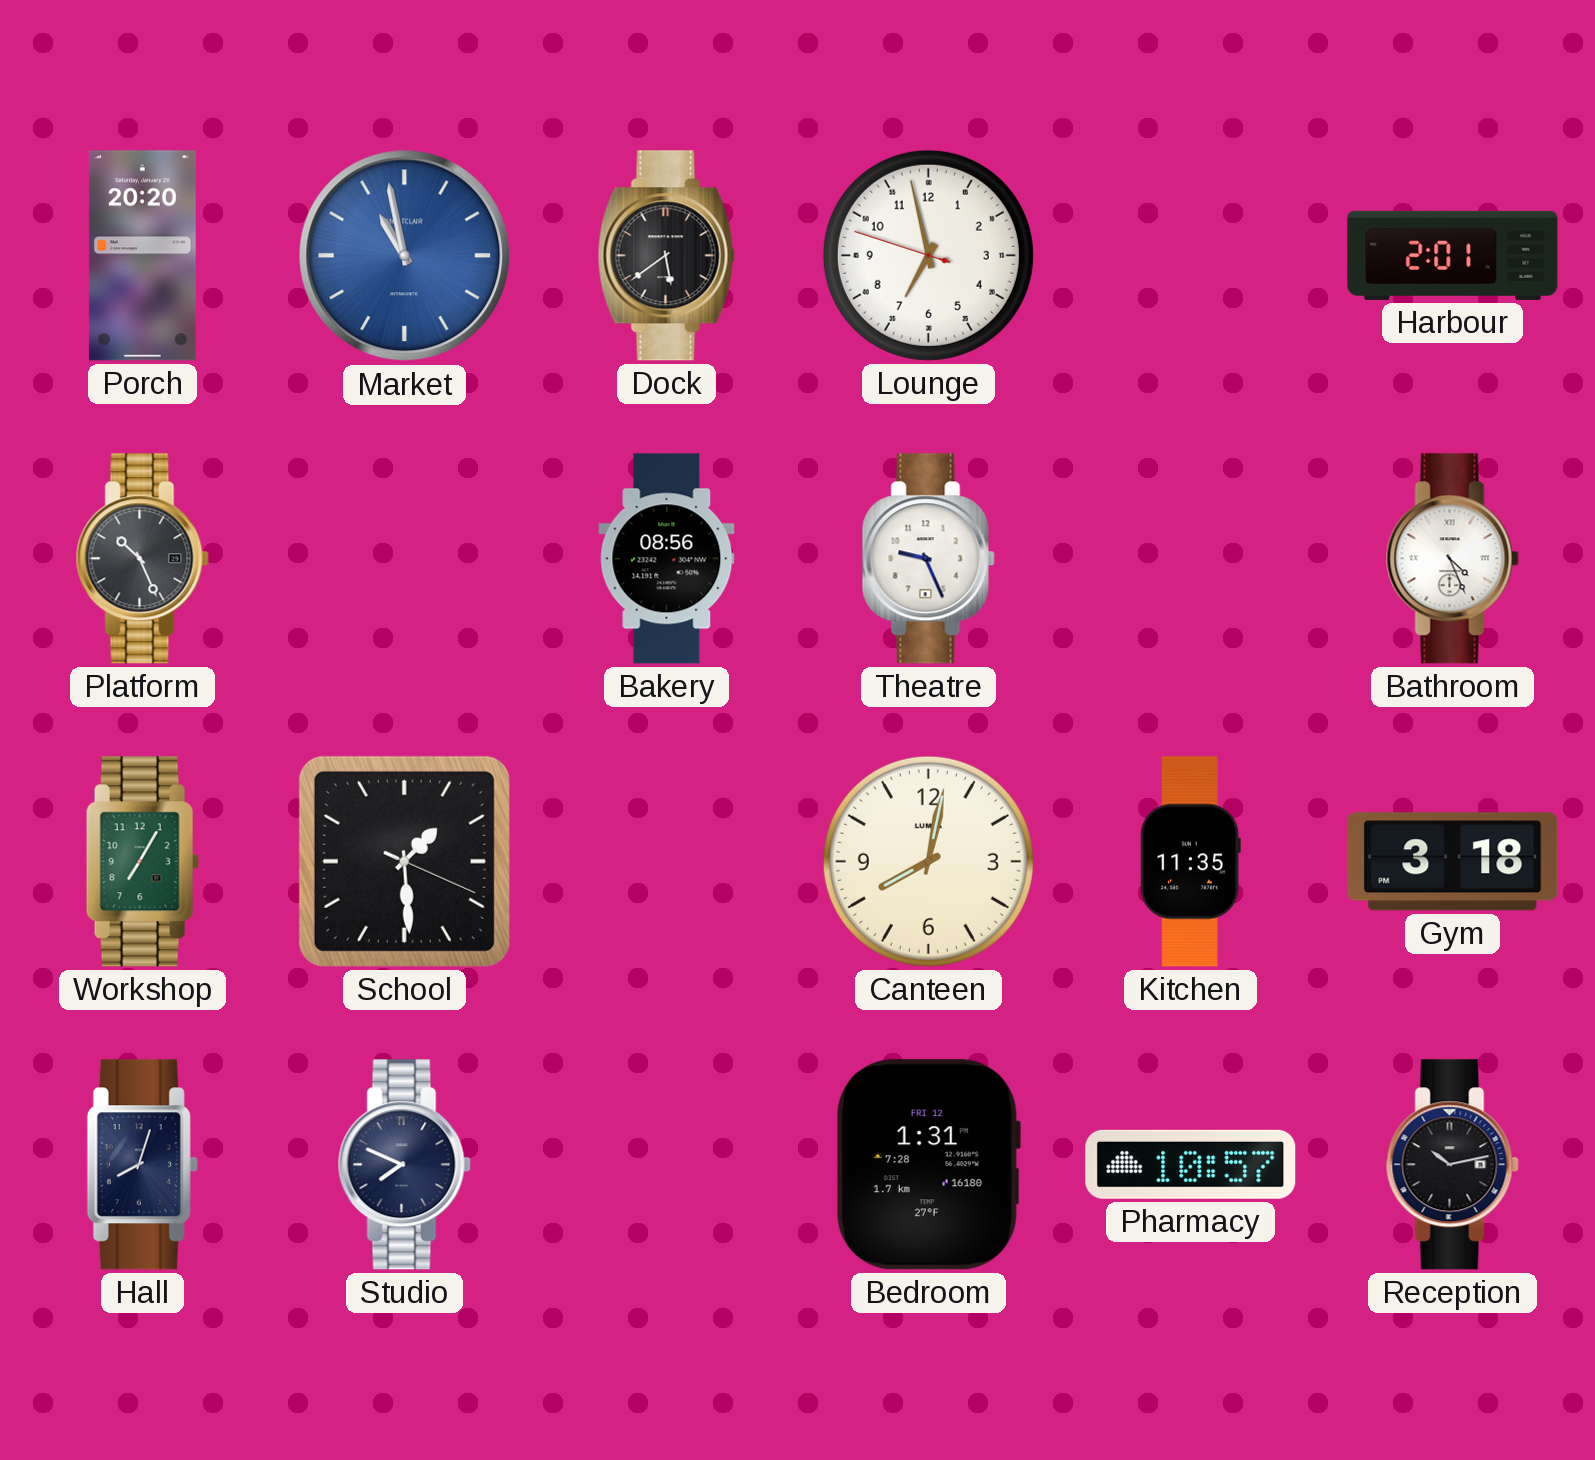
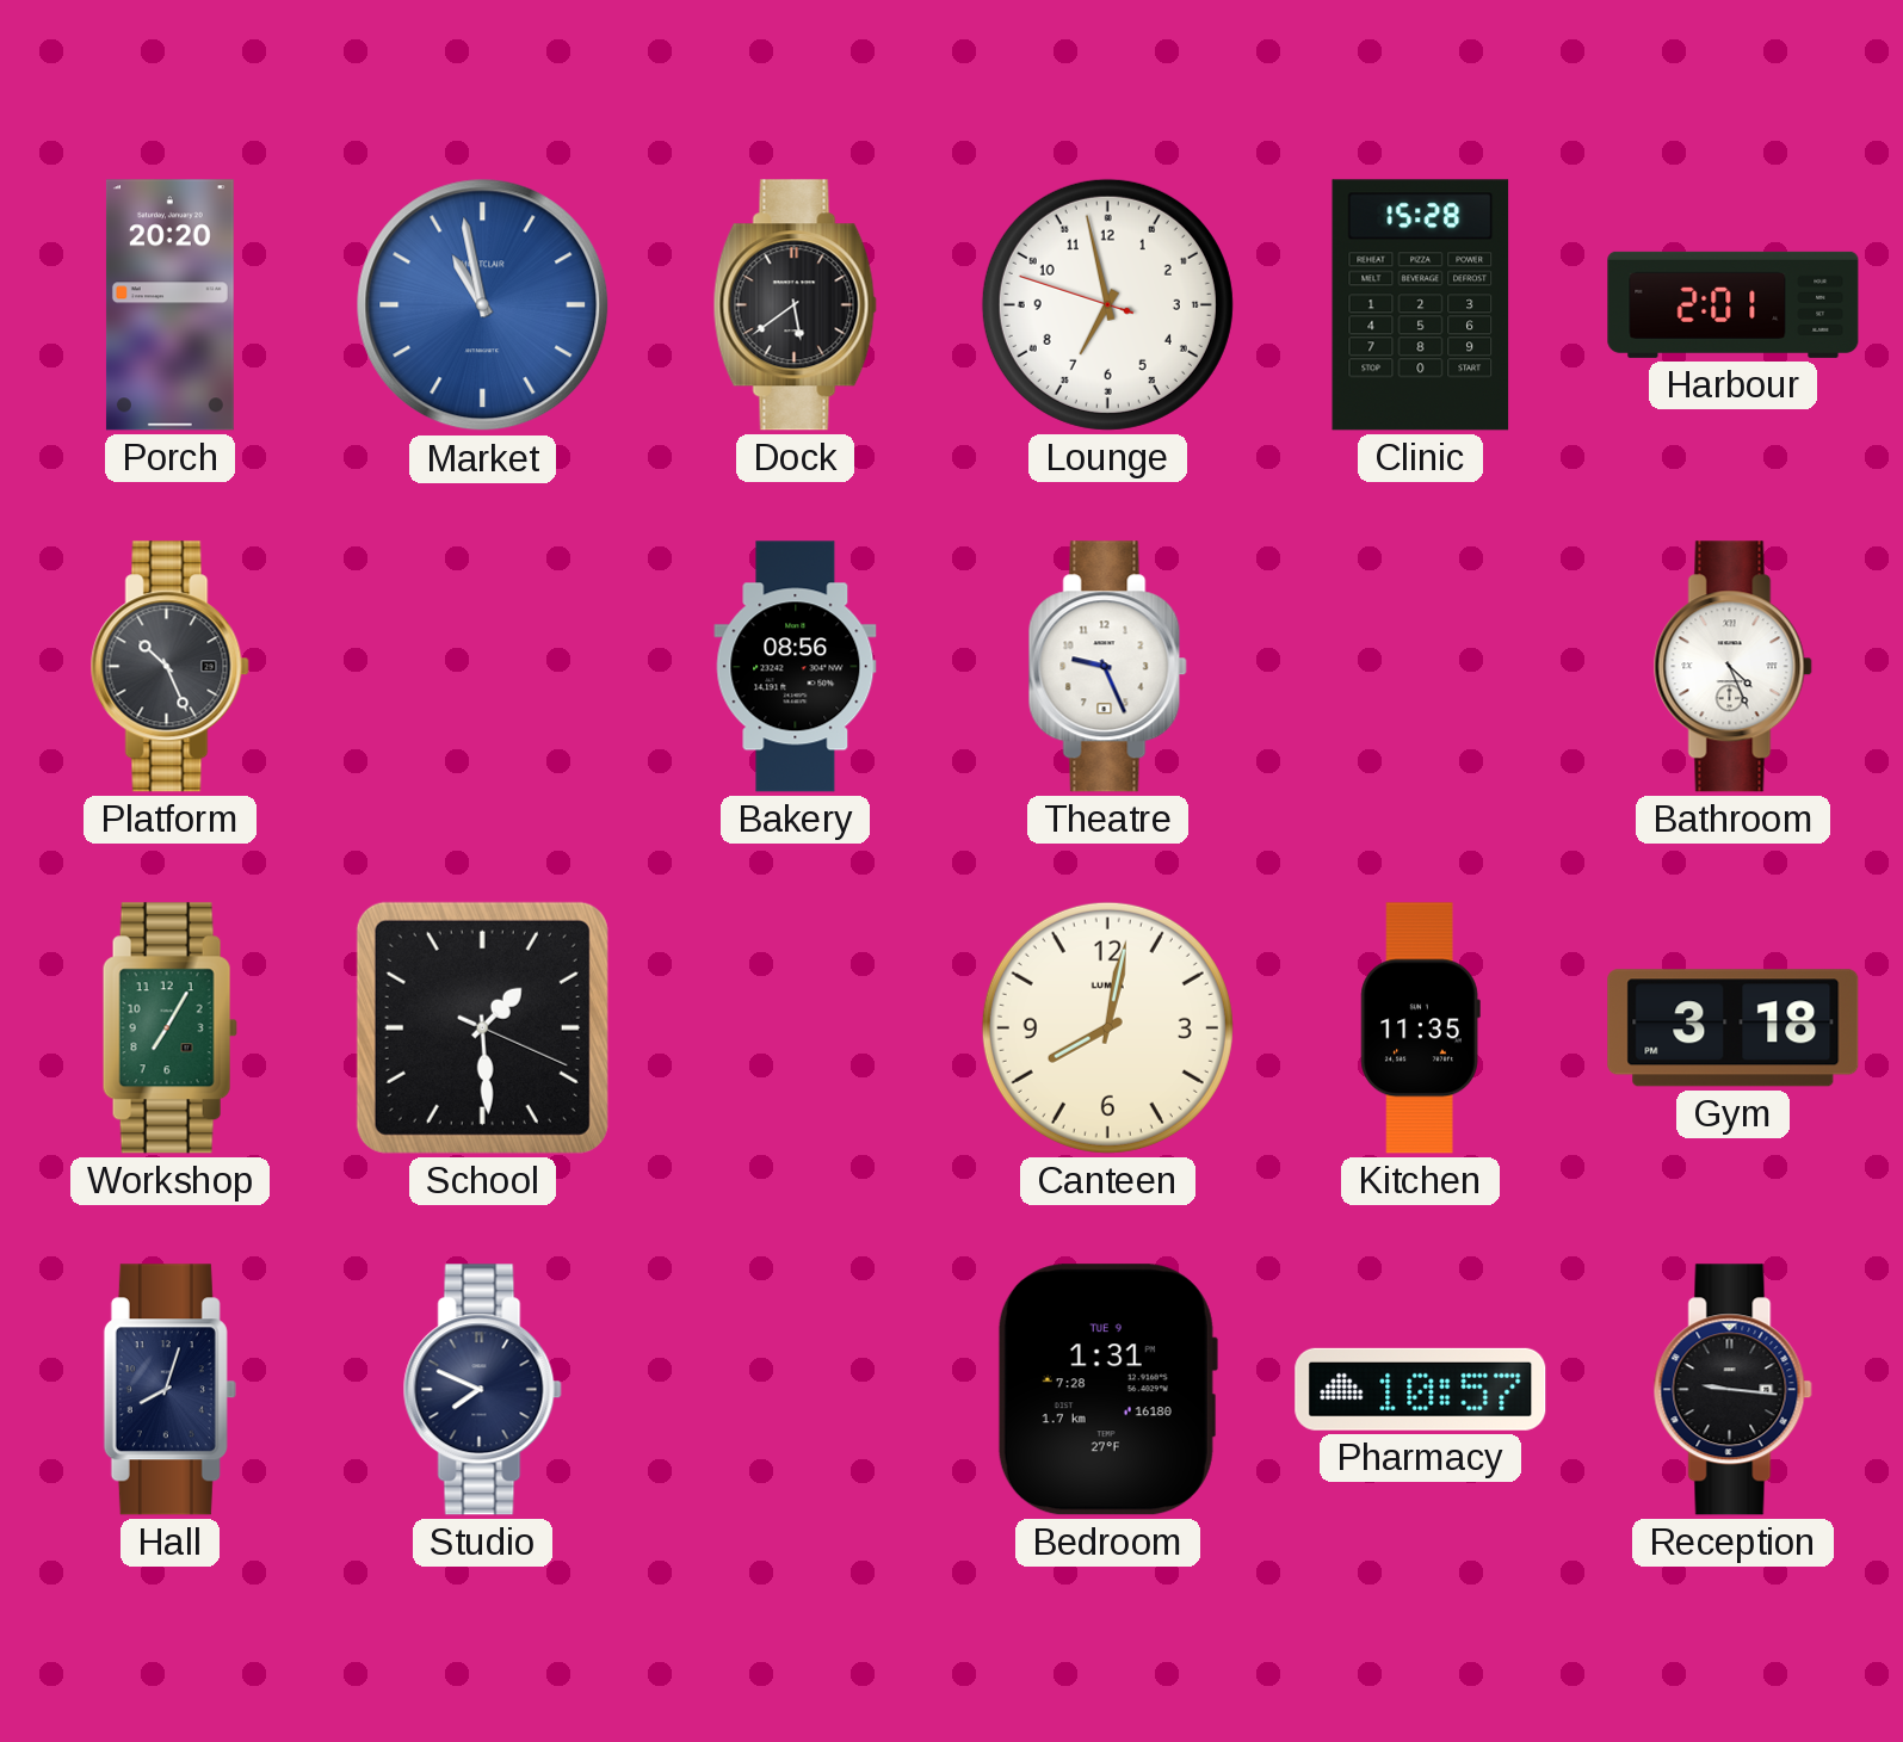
Clinic: none -> 15:28 (1421, 305)
Bedroom date: FRI 12 -> TUE 9 (1107, 1390)
Reception: 10:13 -> 9:16 (1732, 1390)
